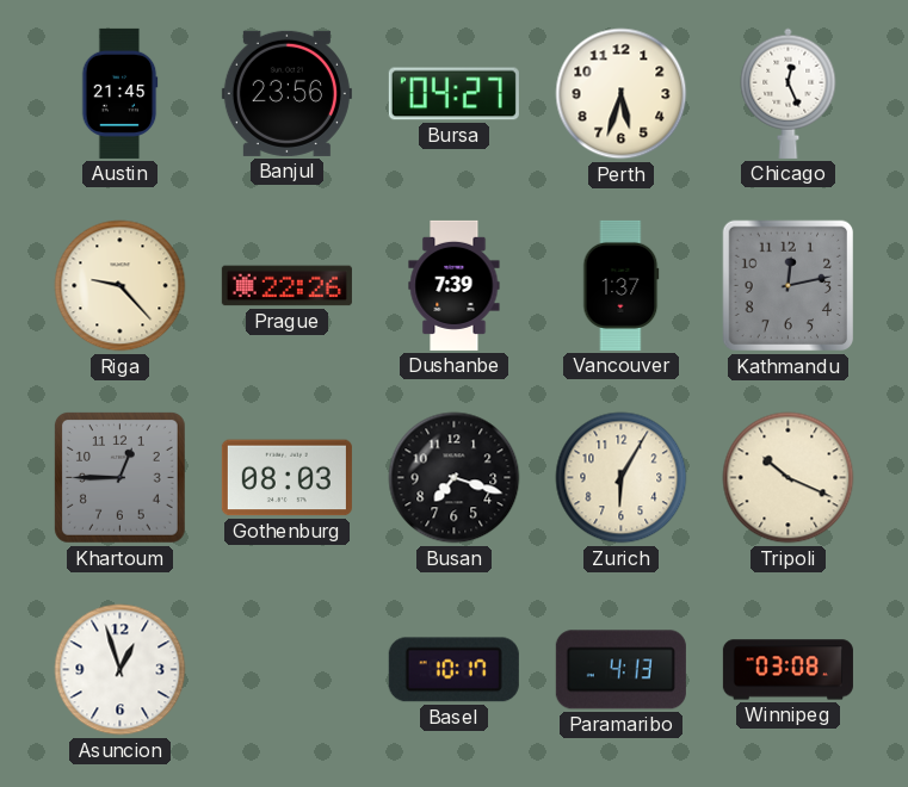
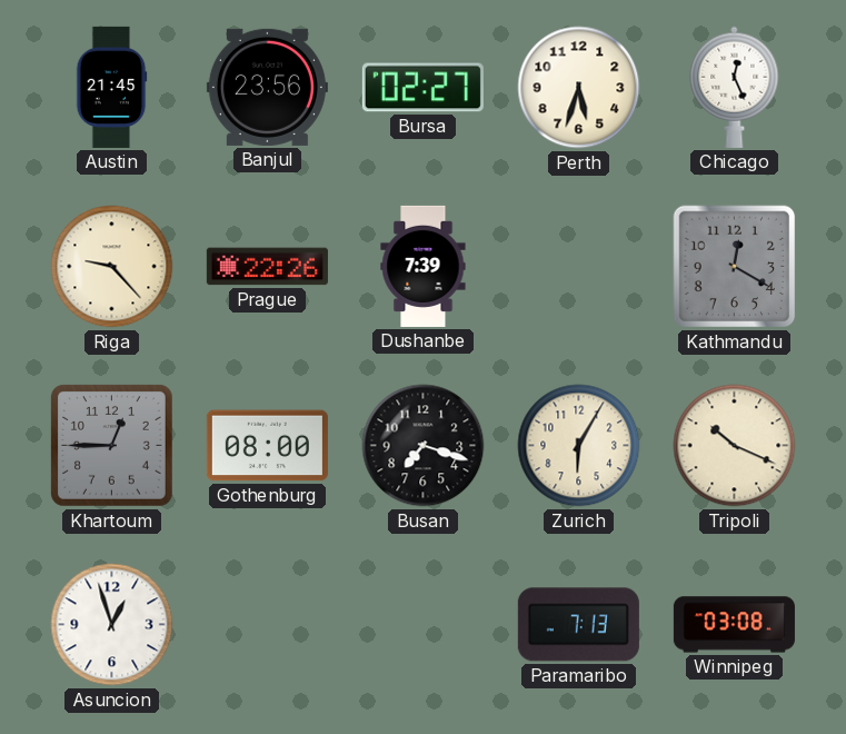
Bursa: 04:27 -> 02:27 (422, 88)
Vancouver: 1:37 -> none (622, 285)
Kathmandu: 12:13 -> 12:20 (735, 267)
Gothenburg: 08:03 -> 08:00 (267, 446)
Basel: 10:17 -> none (453, 670)
Paramaribo: 4:13 -> 7:13 (578, 625)
